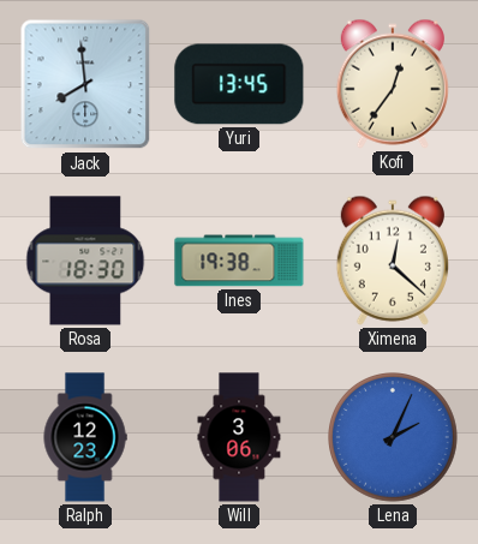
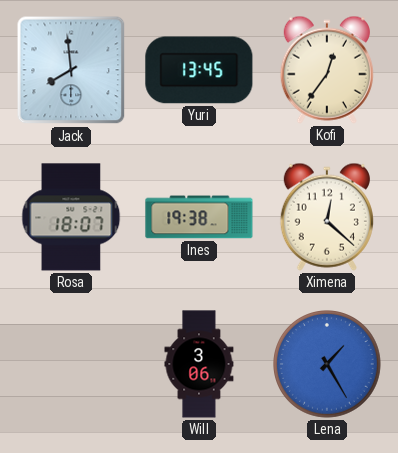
Rosa: 18:30 -> 18:07 (71, 217)
Ralph: 12:23 -> none (85, 437)
Lena: 2:04 -> 1:25 (328, 365)
